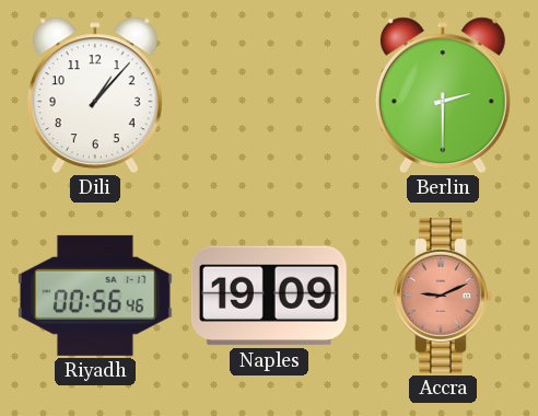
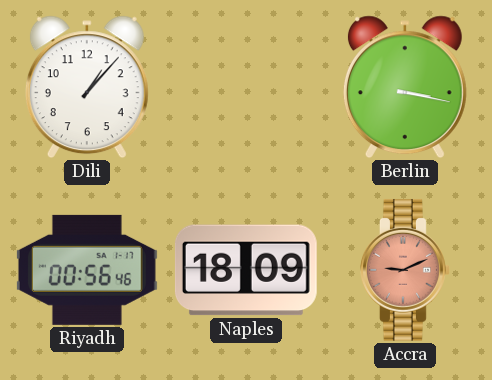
Berlin: 2:30 -> 3:17 (405, 87)
Naples: 19:09 -> 18:09 (246, 270)
